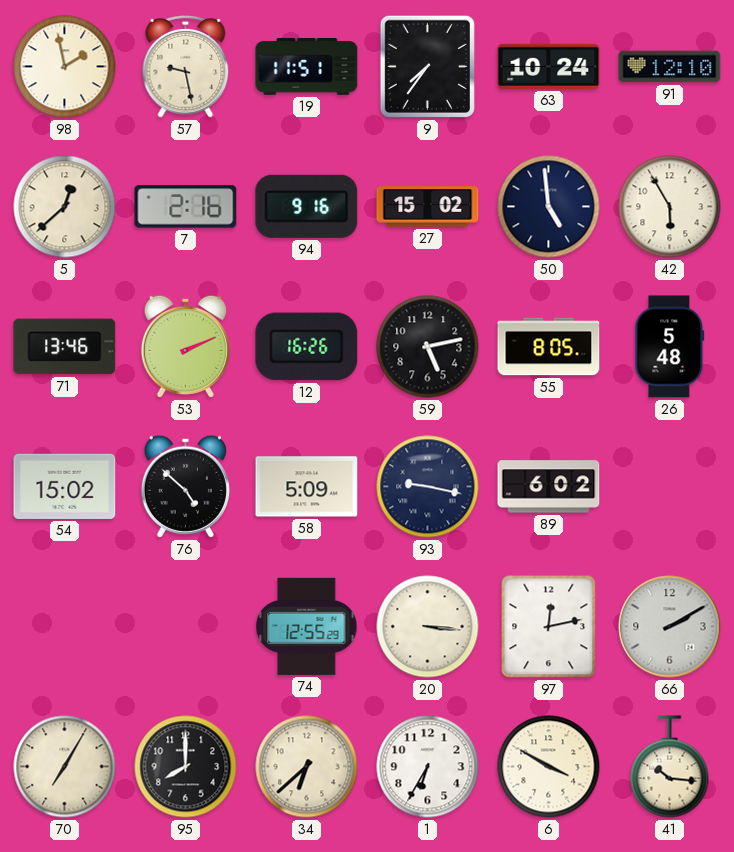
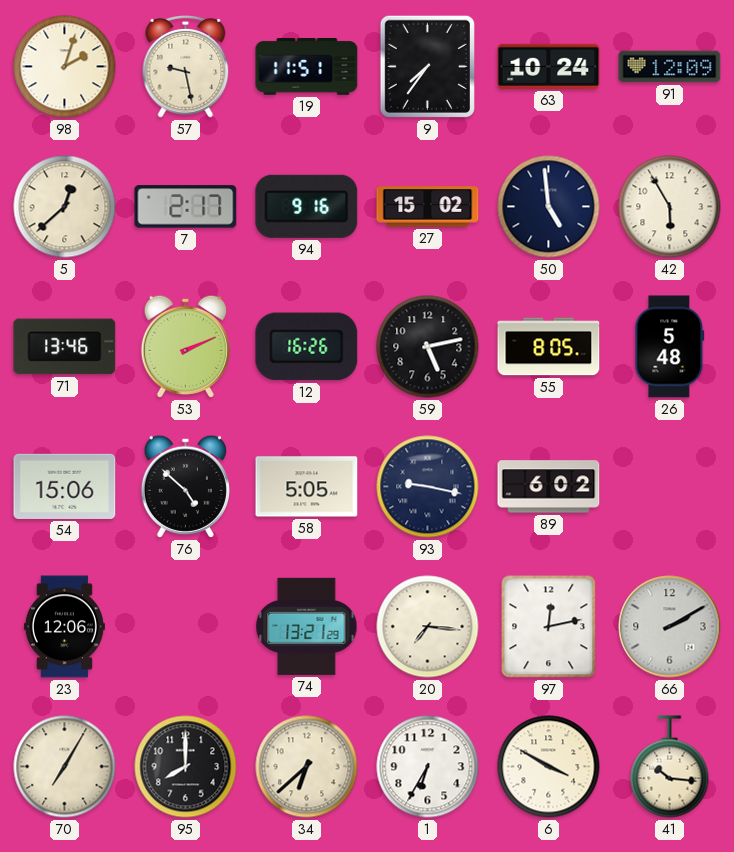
98: 1:58 -> 2:03 (65, 67)
91: 12:10 -> 12:09 (670, 67)
7: 2:16 -> 2:17 (186, 207)
54: 15:02 -> 15:06 (65, 486)
58: 5:09 -> 5:05 (307, 487)
23: none -> 12:06 (64, 627)
74: 12:55 -> 13:21 (307, 626)
20: 3:16 -> 7:16 (428, 627)
